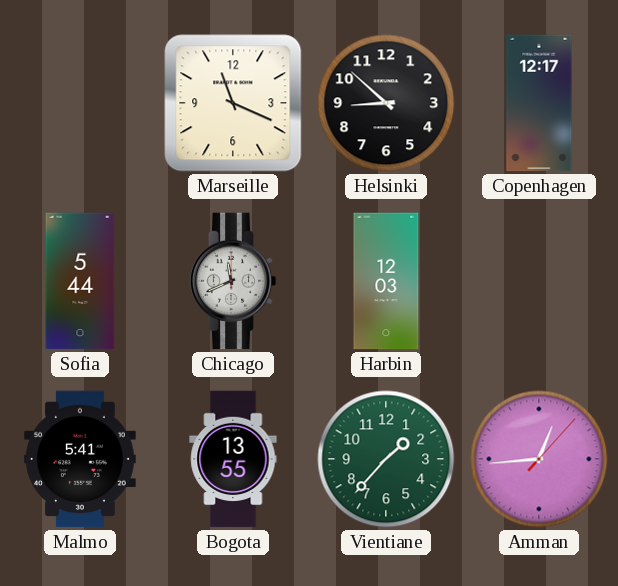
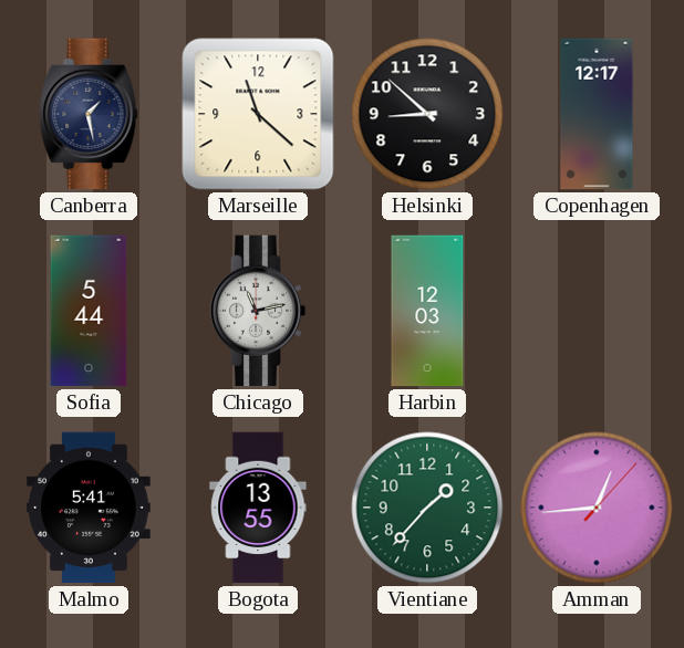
Canberra: none -> 1:28 (89, 114)
Marseille: 11:19 -> 11:22 (258, 114)
Chicago: 11:41 -> 11:13 (258, 311)
